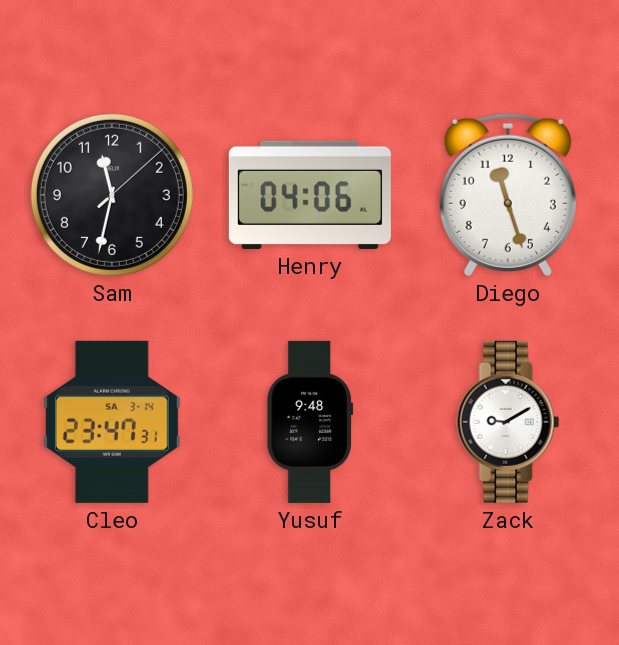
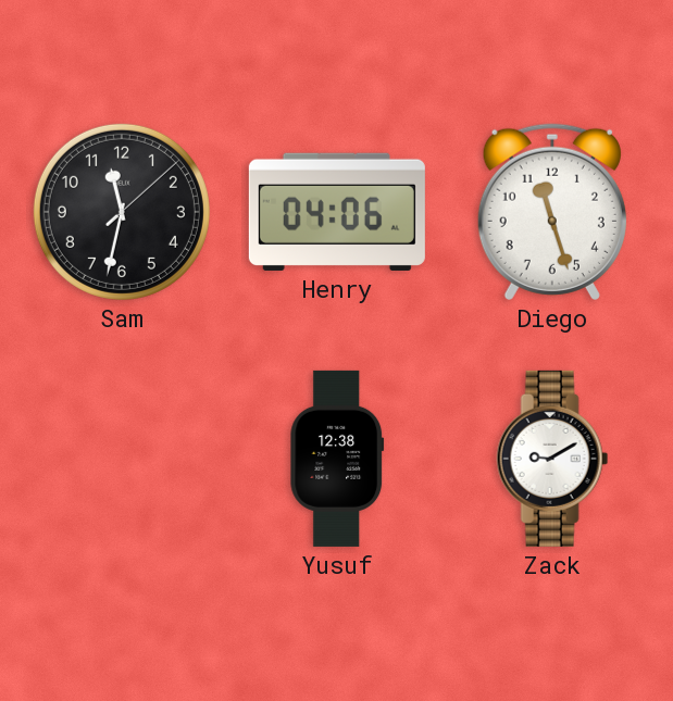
Cleo: 23:47 -> none (112, 422)
Yusuf: 9:48 -> 12:38 (337, 459)
